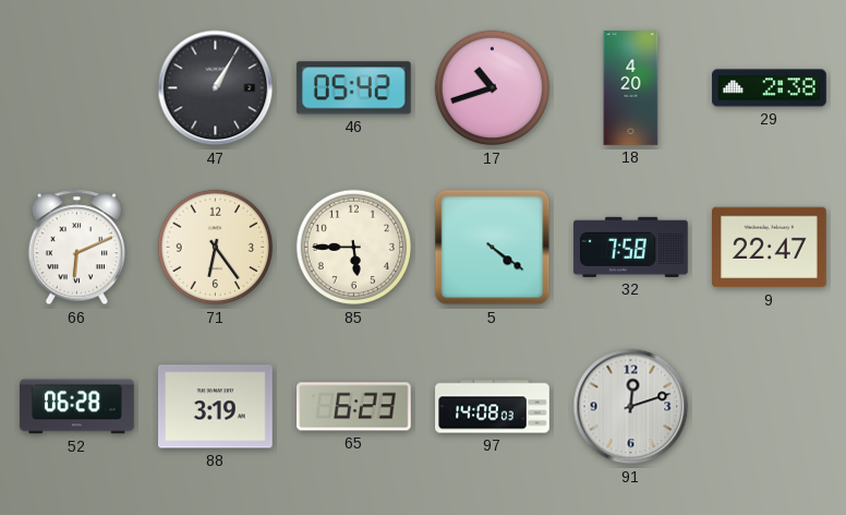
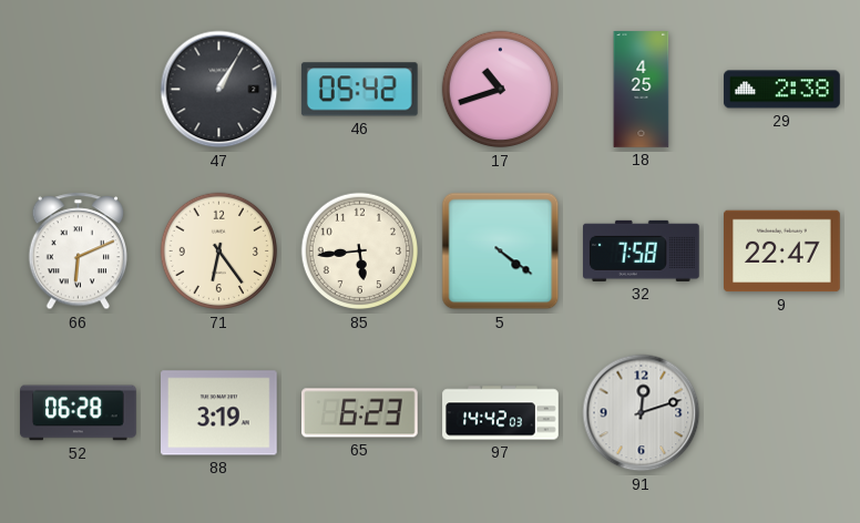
18: 4:20 -> 4:25 (642, 90)
85: 5:45 -> 5:44 (360, 252)
97: 14:08 -> 14:42 (501, 413)
